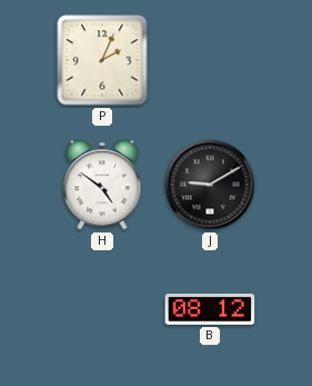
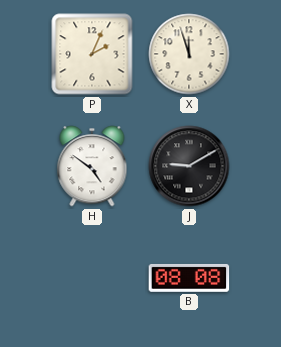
X: none -> 11:57 (189, 54)
B: 08:12 -> 08:08 (189, 278)
